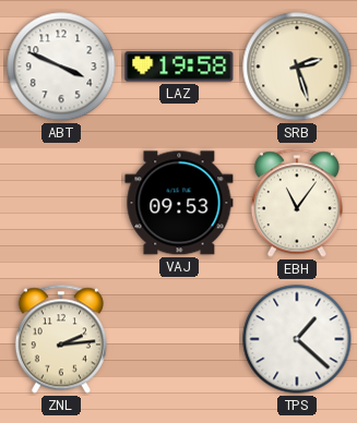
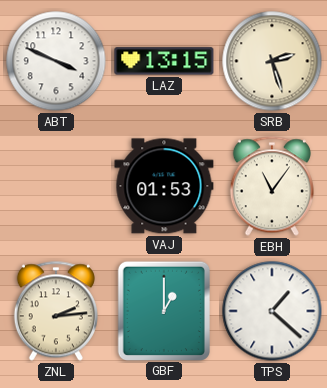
LAZ: 19:58 -> 13:15 (164, 61)
VAJ: 09:53 -> 01:53 (164, 186)
GBF: none -> 1:00 (163, 310)
